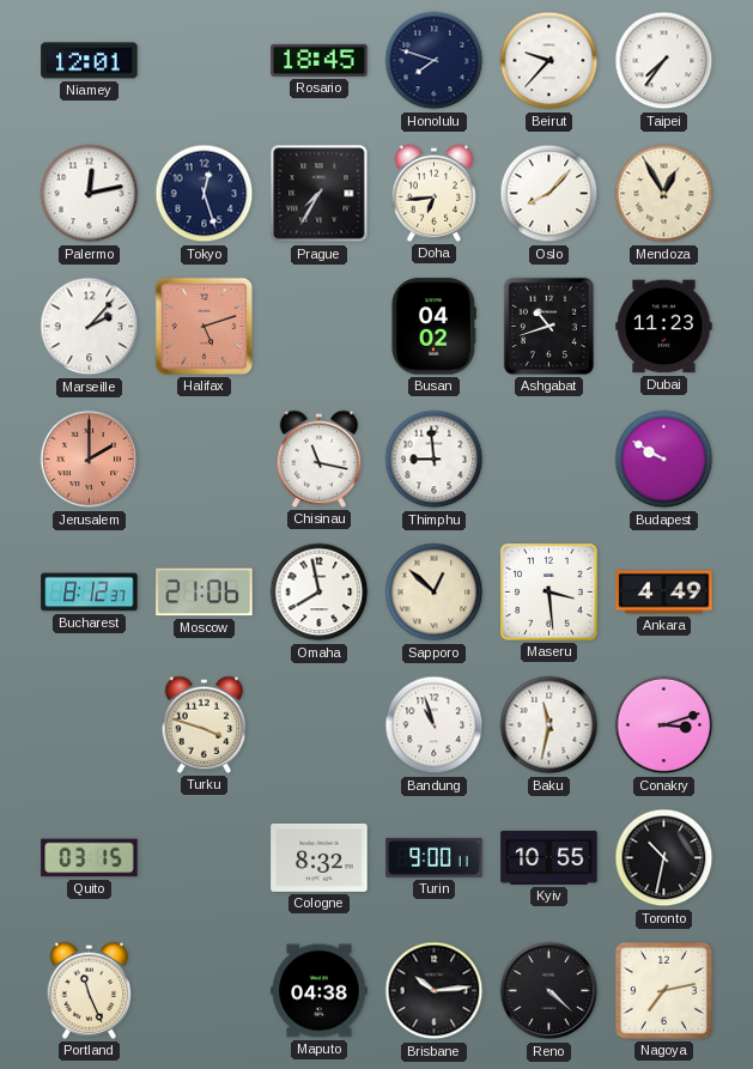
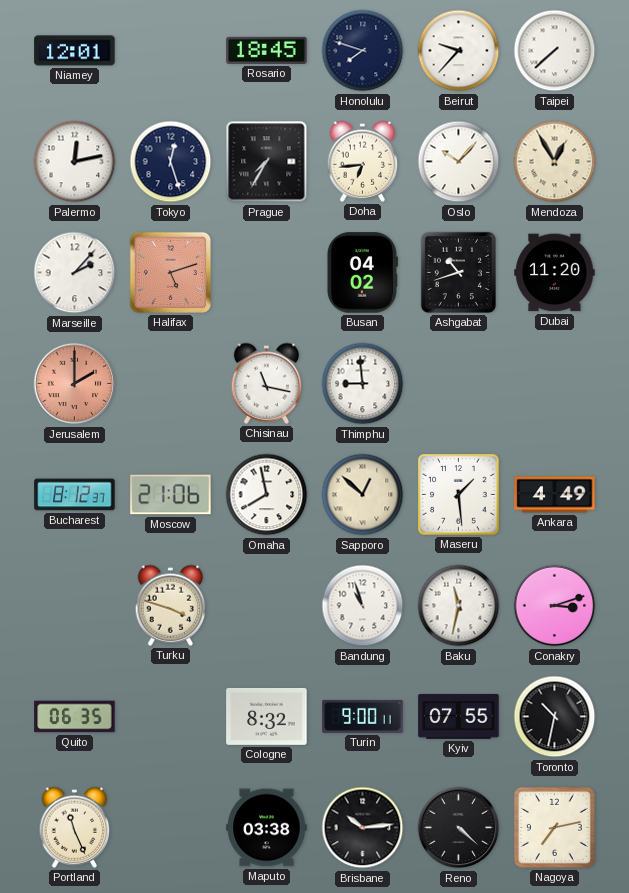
Taipei: 7:36 -> 7:38 (555, 51)
Oslo: 8:07 -> 10:07 (459, 162)
Dubai: 11:23 -> 11:20 (555, 273)
Budapest: 9:50 -> none (664, 460)
Maseru: 3:29 -> 1:29 (459, 495)
Quito: 03:15 -> 06:35 (75, 717)
Kyiv: 10:55 -> 07:55 (459, 716)
Maputo: 04:38 -> 03:38 (267, 828)
